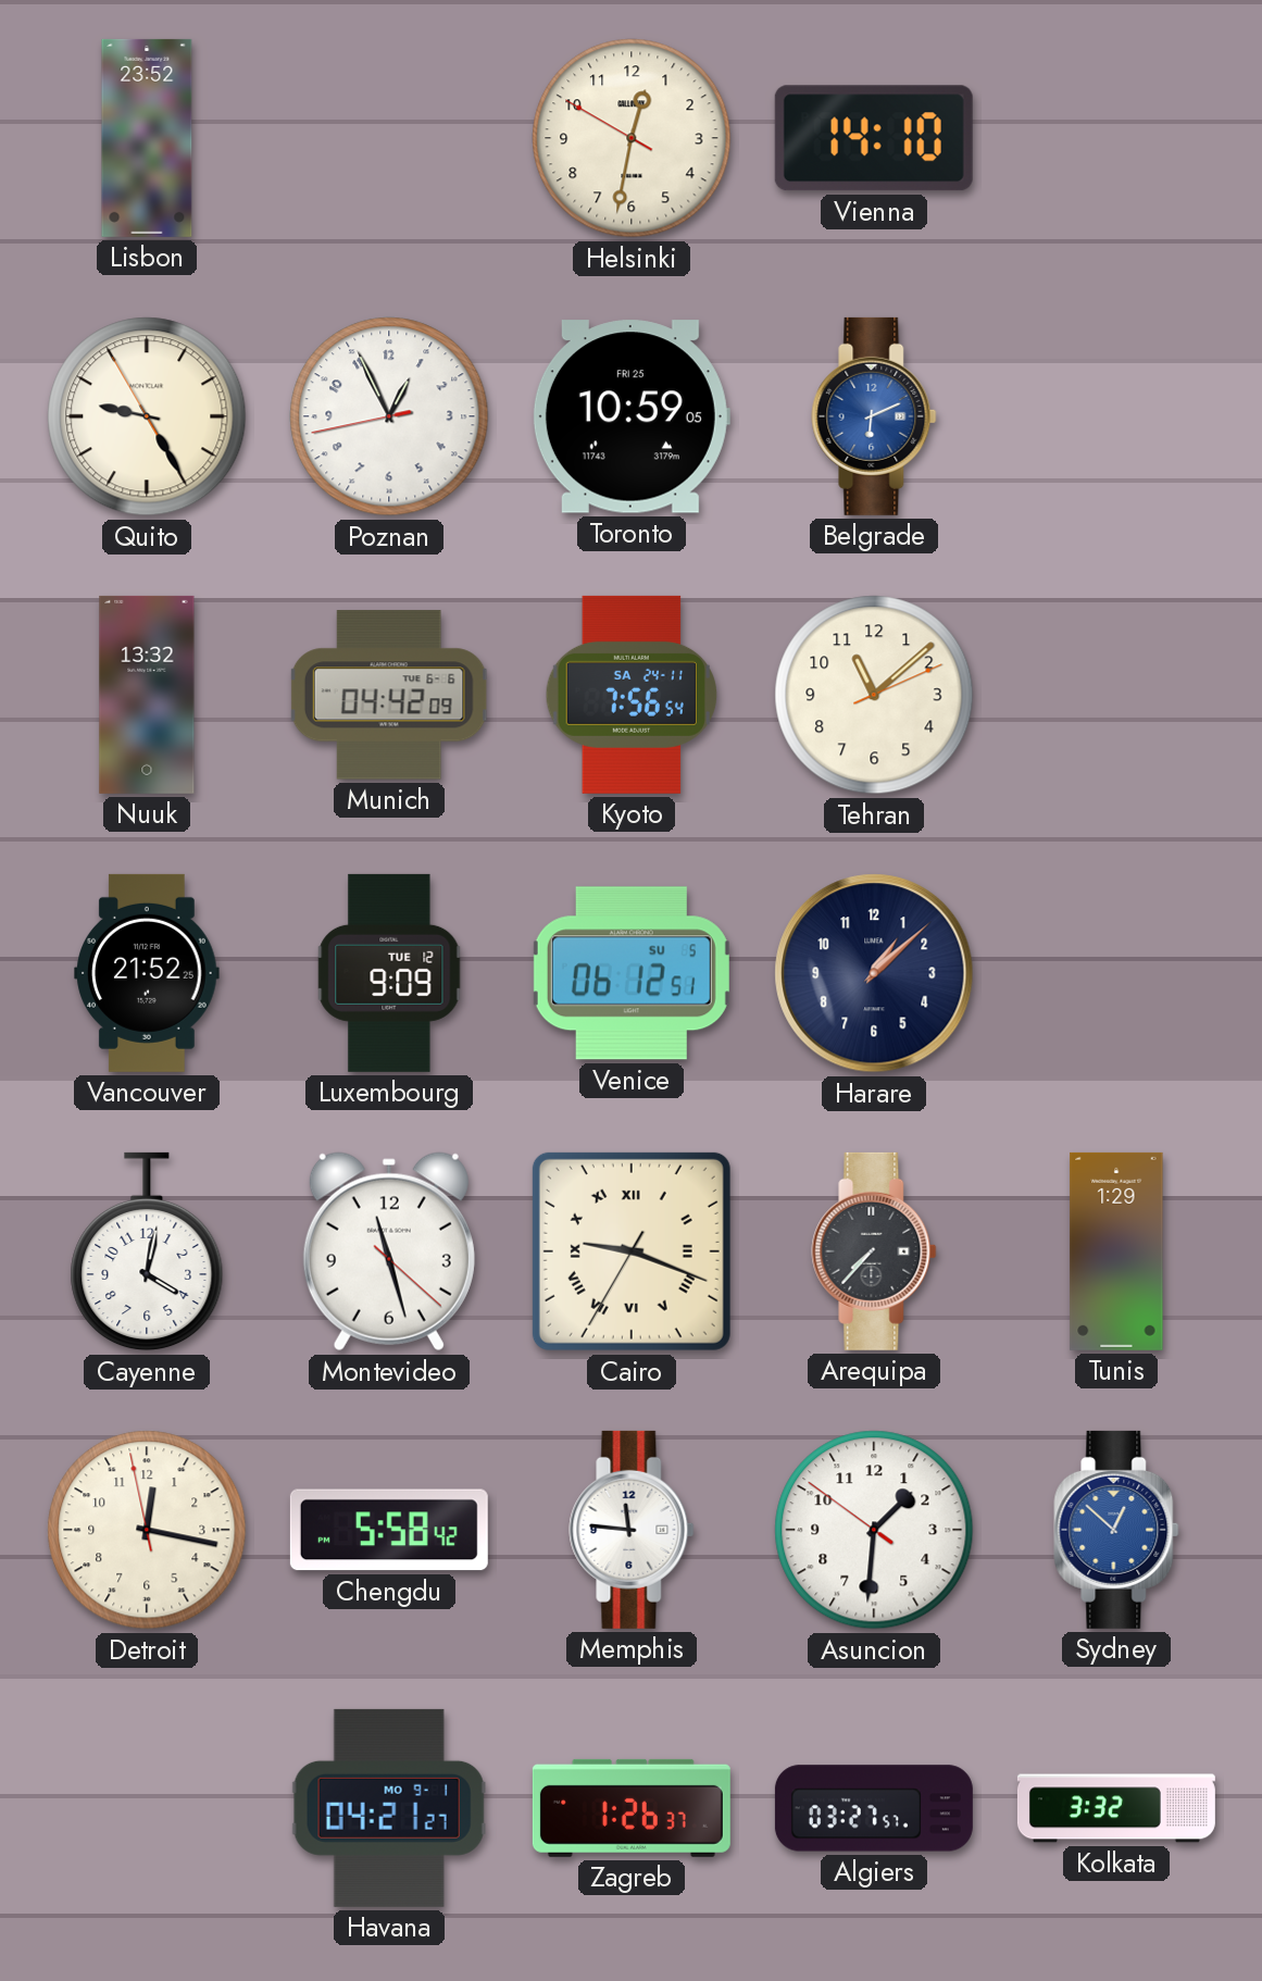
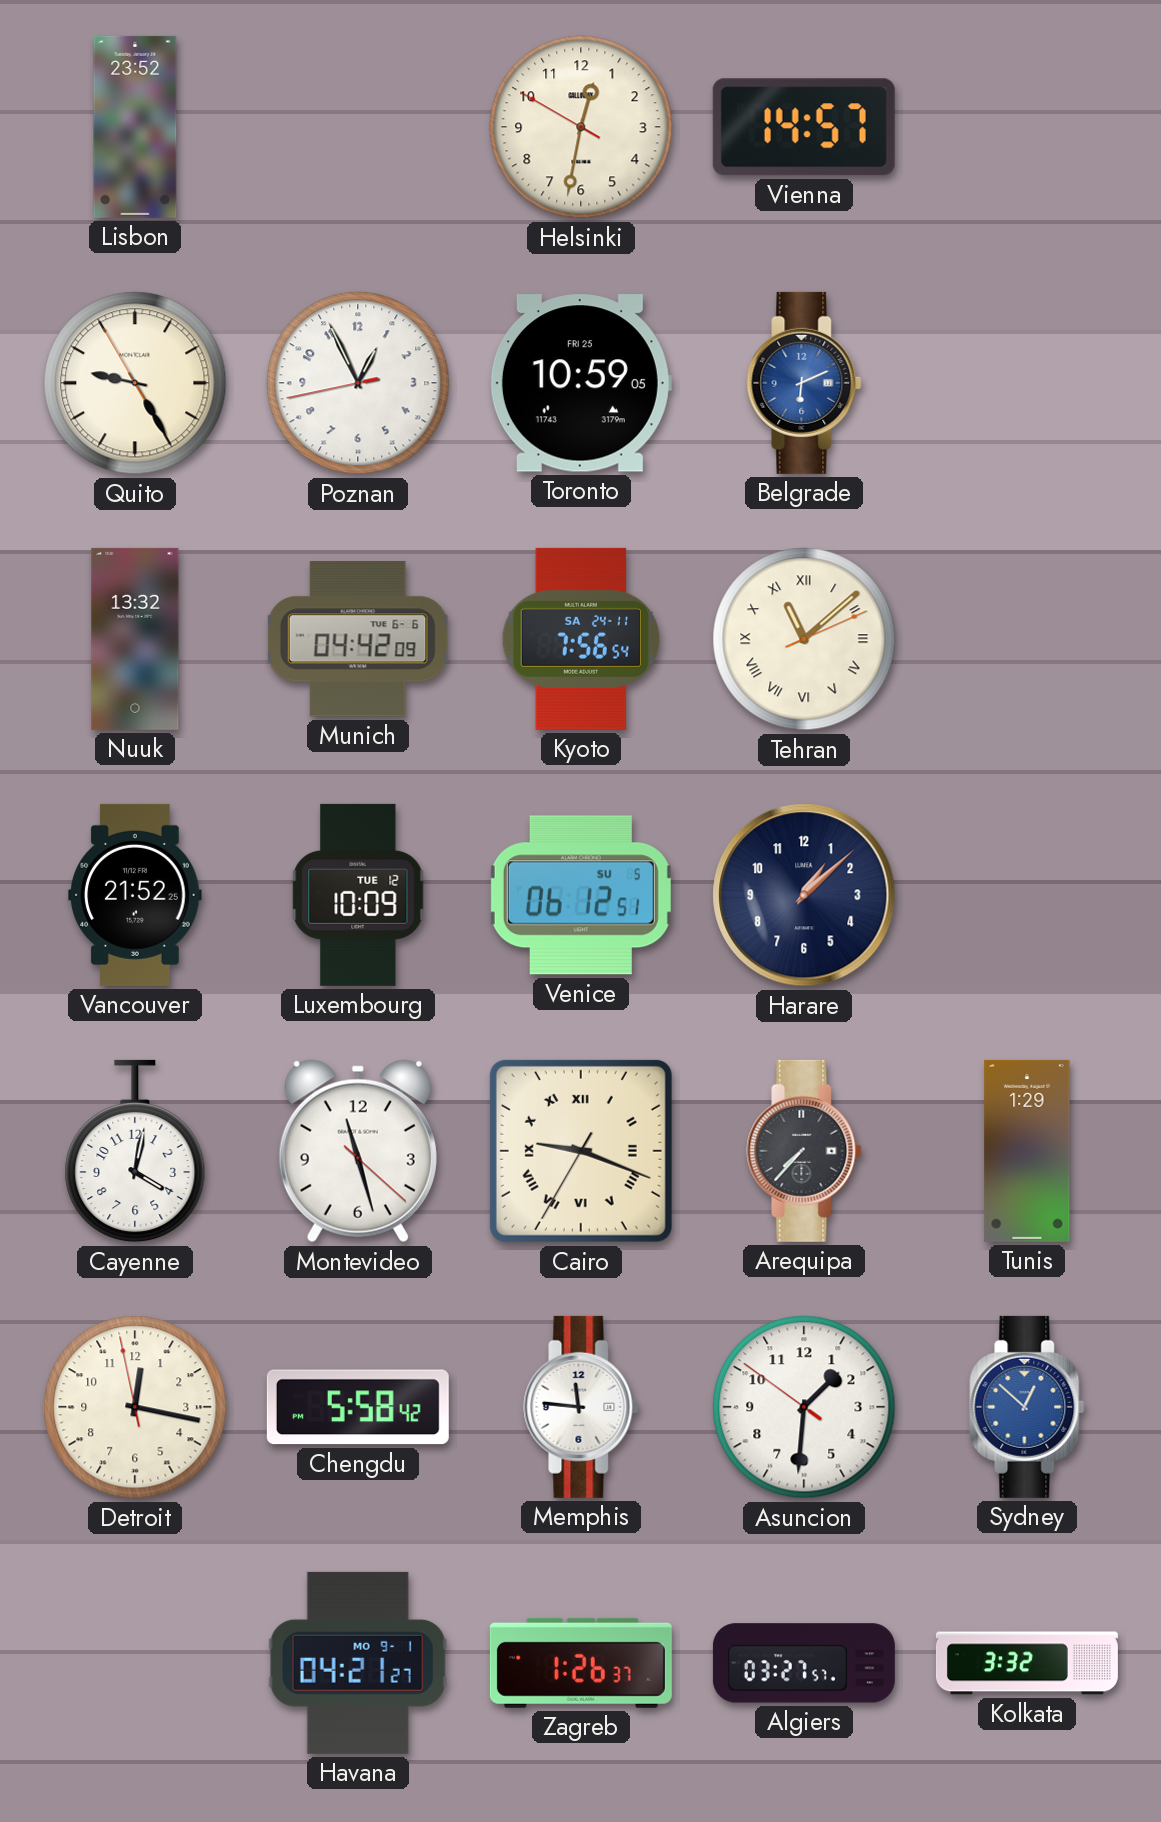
Vienna: 14:10 -> 14:57 (804, 127)
Tehran numerals: Arabic -> Roman (804, 639)
Luxembourg: 9:09 -> 10:09 (358, 895)
